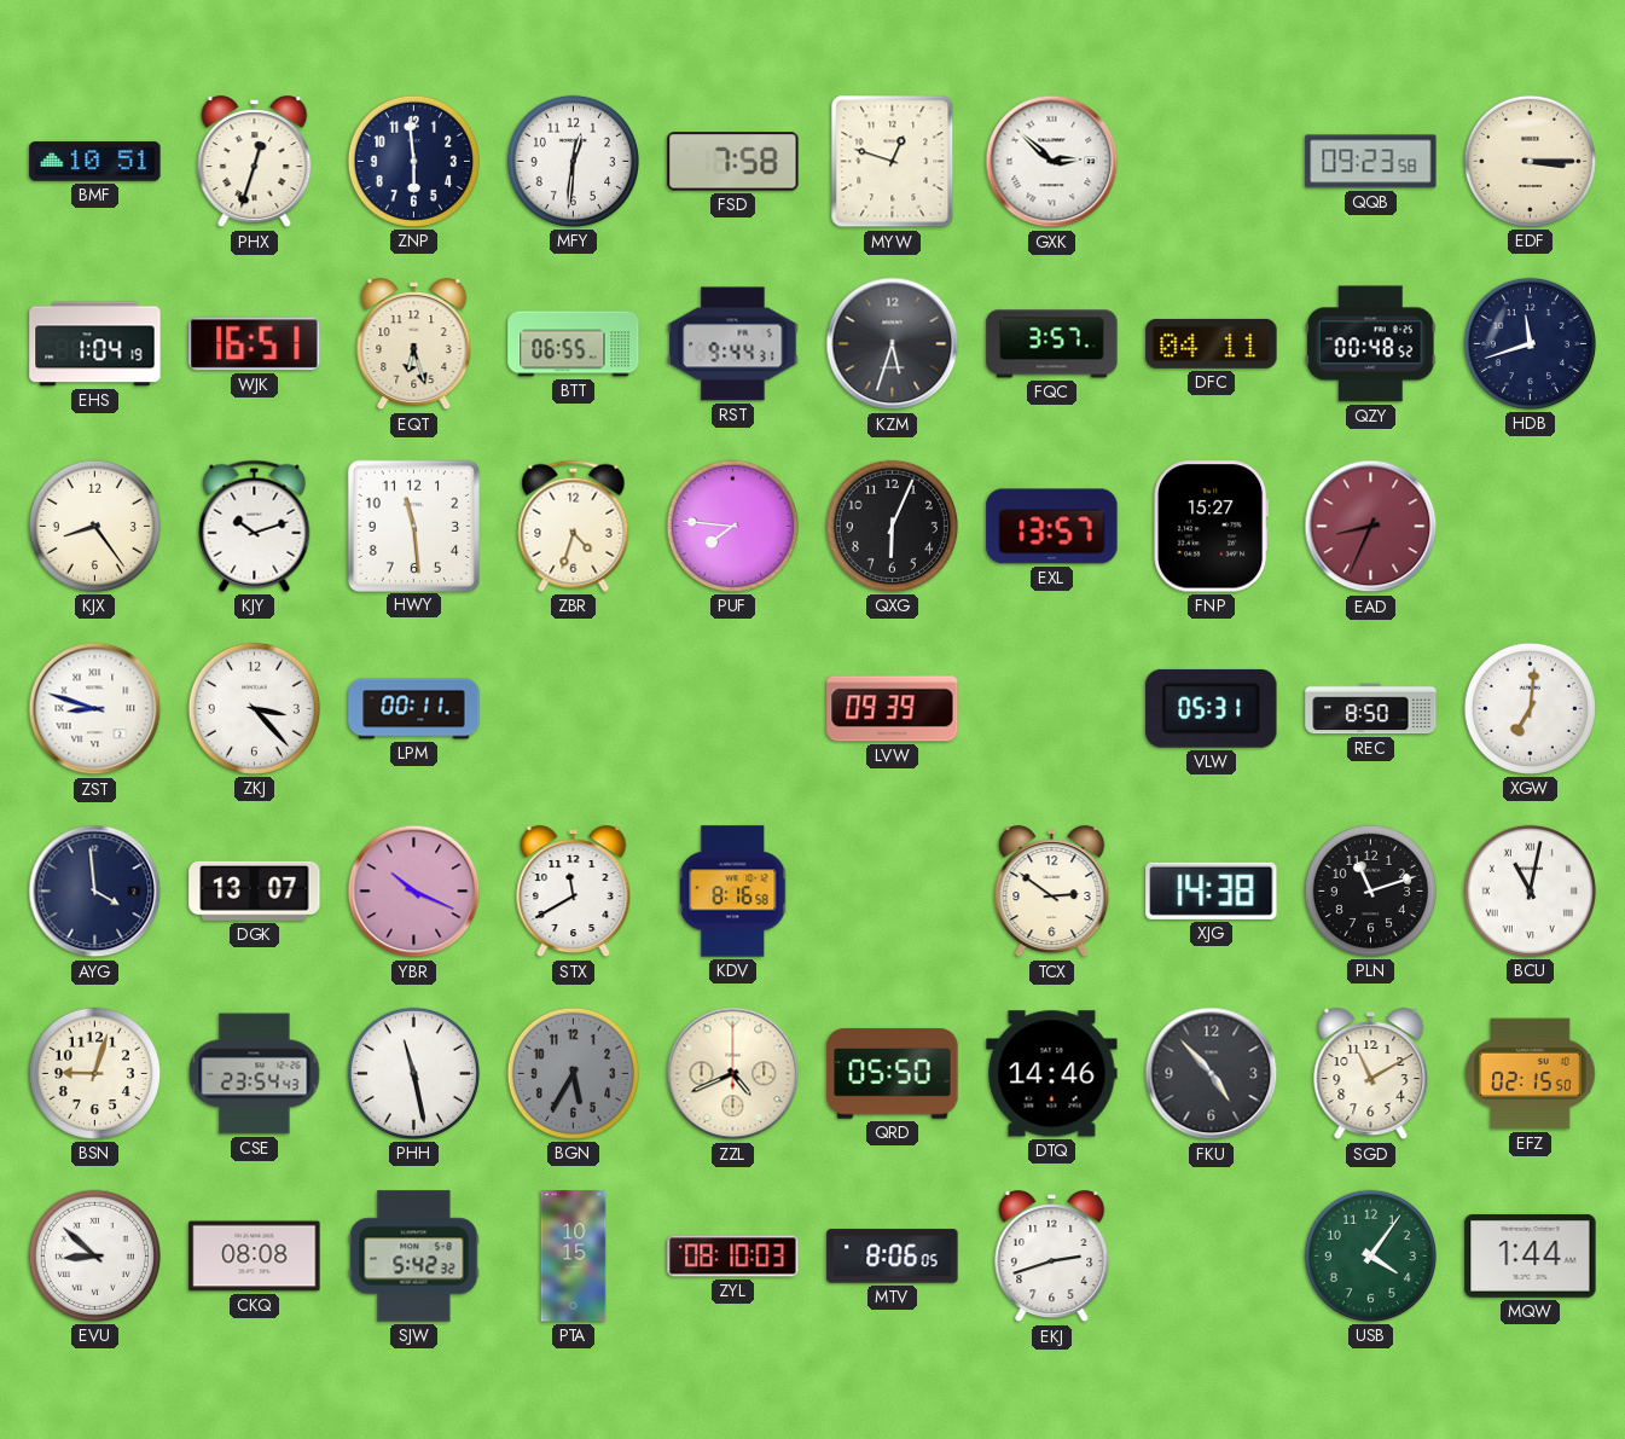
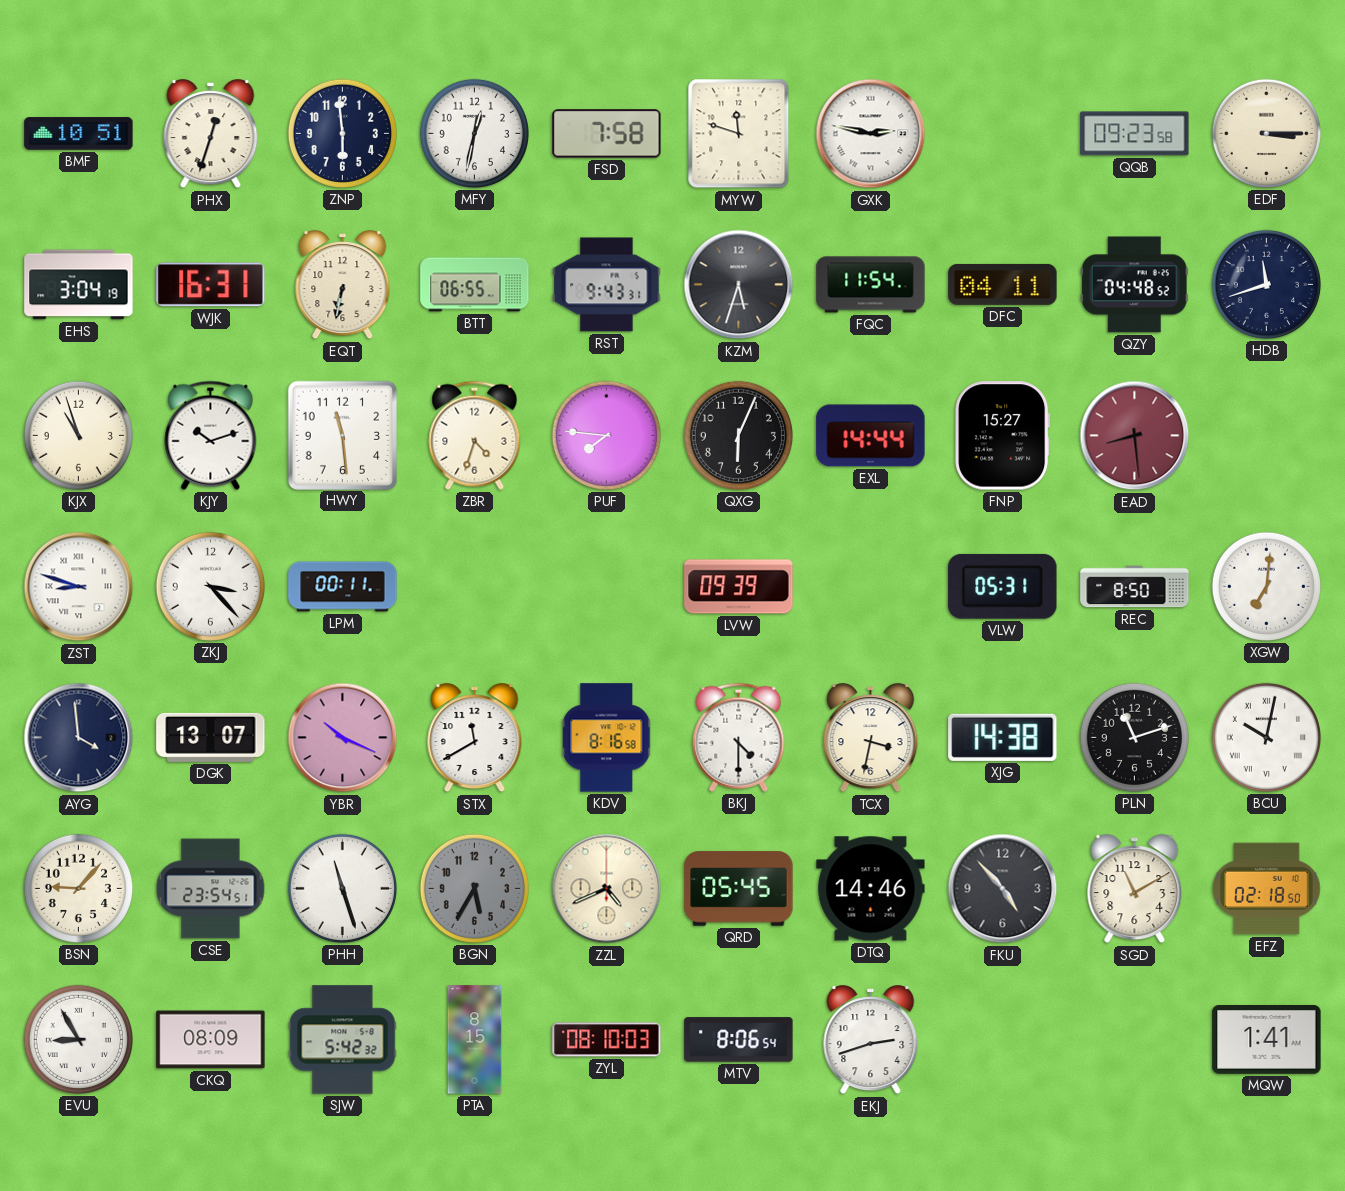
MFY: 12:31 -> 12:32 (474, 133)
MYW: 12:48 -> 11:48 (739, 134)
GXK: 2:52 -> 2:47 (871, 134)
EHS: 1:04 -> 3:04 (79, 285)
WJK: 16:51 -> 16:31 (211, 285)
EQT: 6:27 -> 6:32 (343, 285)
RST: 9:44 -> 9:43 (607, 285)
FQC: 3:57 -> 11:54 (871, 285)
QZY: 00:48 -> 04:48 (1134, 285)
KJX: 8:24 -> 10:57 (78, 435)
EXL: 13:57 -> 14:44 (871, 436)
EAD: 8:34 -> 8:29 (1135, 436)
BKJ: none -> 4:30 (739, 737)
TCX: 2:51 -> 3:32 (871, 738)
BCU: 11:02 -> 10:02 (1266, 737)
BSN: 9:03 -> 9:07 (78, 888)
CSE: 23:54:43 -> 23:54:51 (211, 889)
PHH: 11:28 -> 11:27 (342, 888)
QRD: 05:50 -> 05:45 (739, 889)
EFZ: 02:15 -> 02:18 (1267, 889)
EVU: 8:52 -> 8:55 (78, 1039)
CKQ: 08:08 -> 08:09 (211, 1040)
PTA: 10:15 -> 8:15 (475, 1040)
MTV: 8:06:05 -> 8:06:54 (739, 1040)
USB: 4:06 -> none (1370, 1255)
MQW: 1:44 -> 1:41 (1267, 1040)
